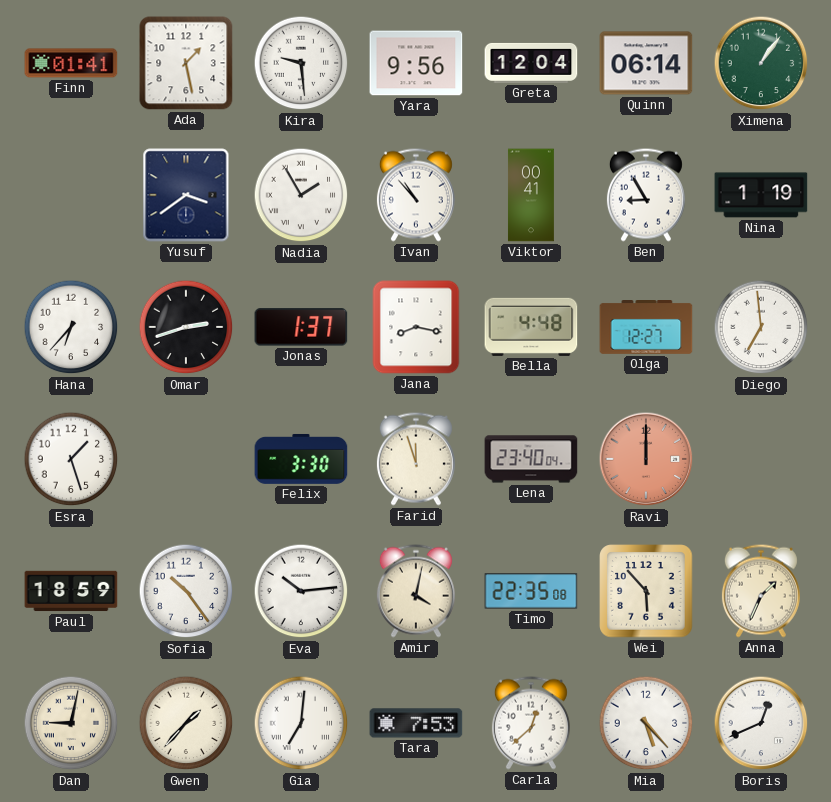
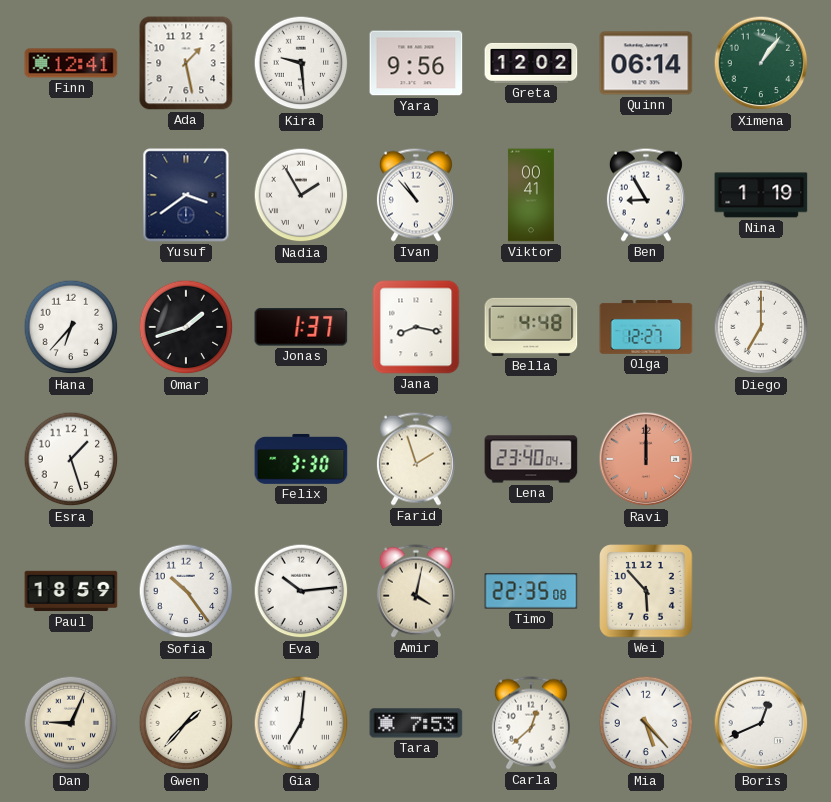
Finn: 01:41 -> 12:41 (71, 63)
Greta: 12:04 -> 12:02 (531, 63)
Omar: 2:42 -> 1:42 (186, 327)
Diego: 6:59 -> 7:00 (761, 327)
Farid: 11:57 -> 1:57 (416, 459)
Anna: 1:34 -> none (761, 591)
Dan: 9:02 -> 9:04 (71, 723)
